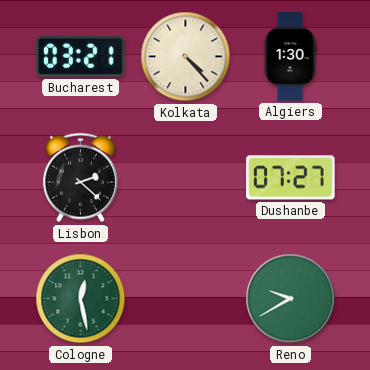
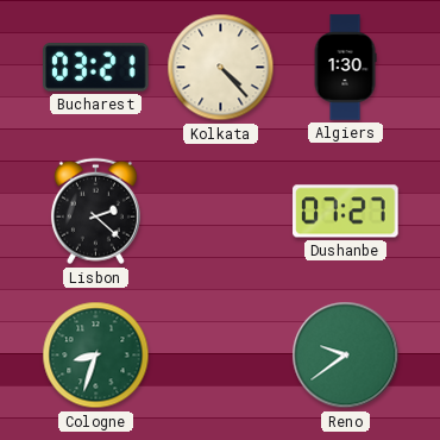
Cologne: 12:28 -> 8:33 (96, 356)
Reno: 9:40 -> 9:39 (346, 356)
